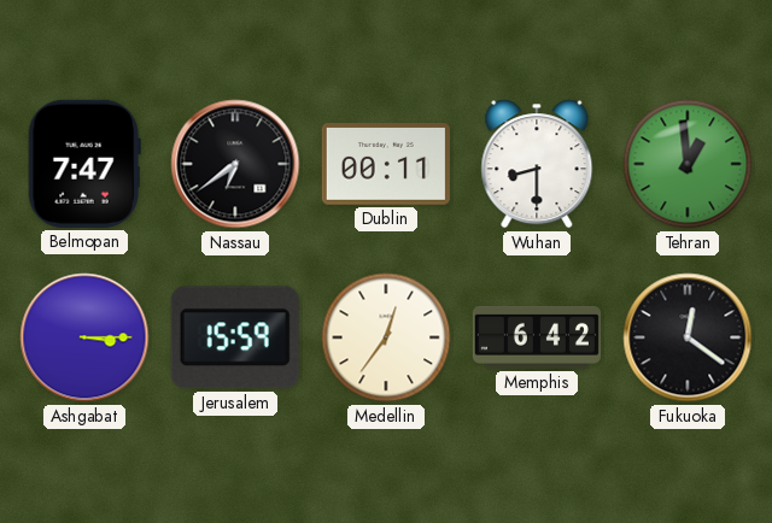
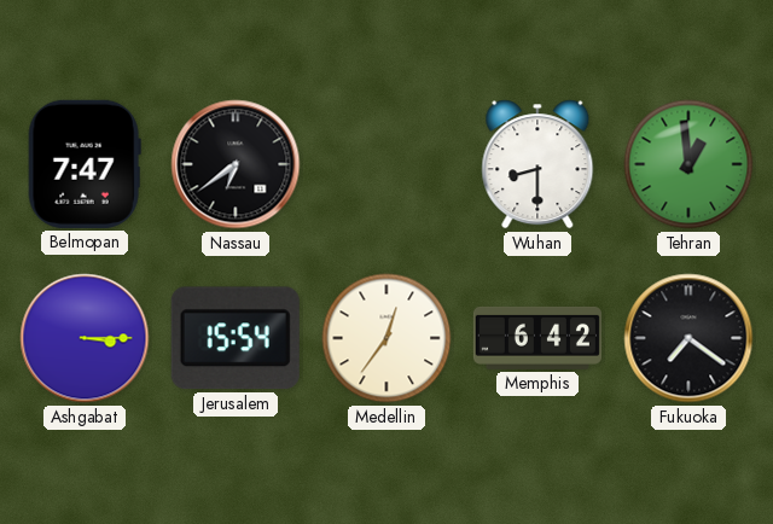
Dublin: 00:11 -> none (386, 165)
Jerusalem: 15:59 -> 15:54 (236, 338)
Fukuoka: 12:21 -> 7:21 (688, 338)
